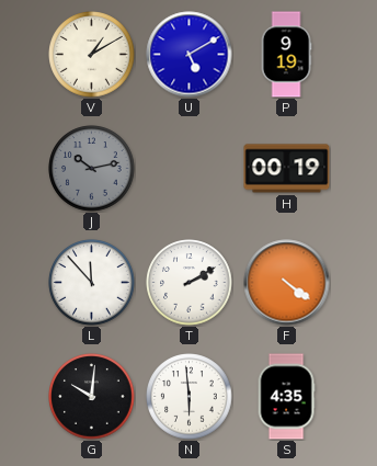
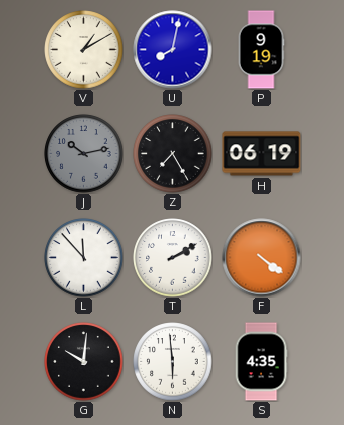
U: 5:10 -> 8:02 (173, 50)
Z: none -> 7:25 (173, 154)
H: 00:19 -> 06:19 (262, 154)
